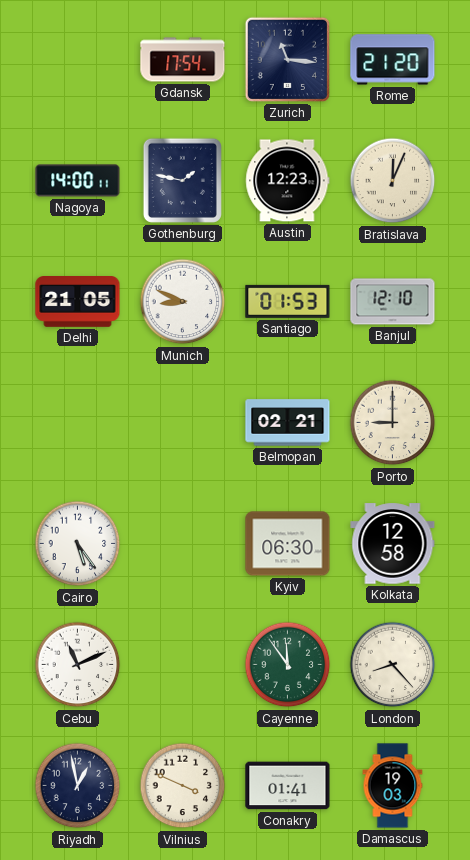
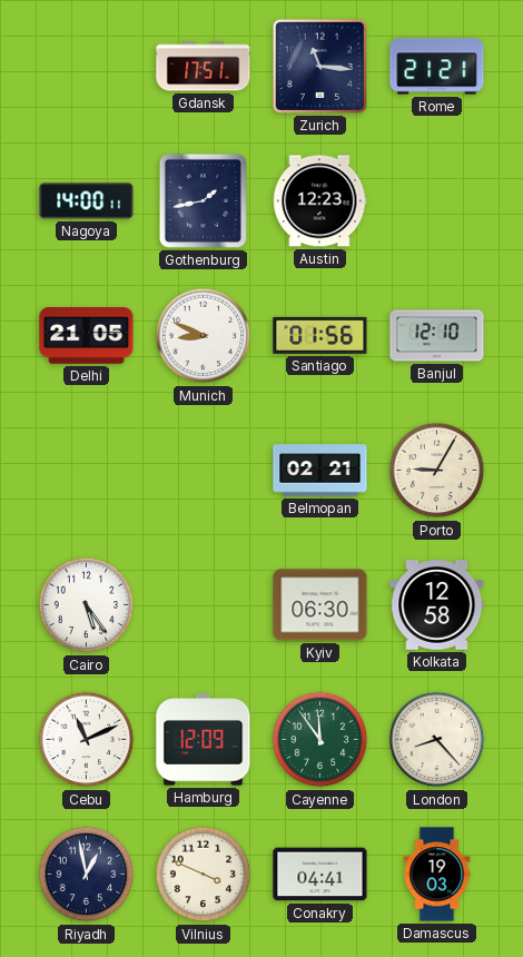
Gdansk: 17:54 -> 17:51 (204, 67)
Rome: 21:20 -> 21:21 (437, 67)
Gothenburg: 1:47 -> 1:43 (203, 200)
Bratislava: 12:04 -> none (393, 181)
Santiago: 01:53 -> 01:56 (320, 335)
Porto: 9:00 -> 9:05 (437, 471)
Hamburg: none -> 12:09 (204, 740)
Conakry: 01:41 -> 04:41 (320, 875)
